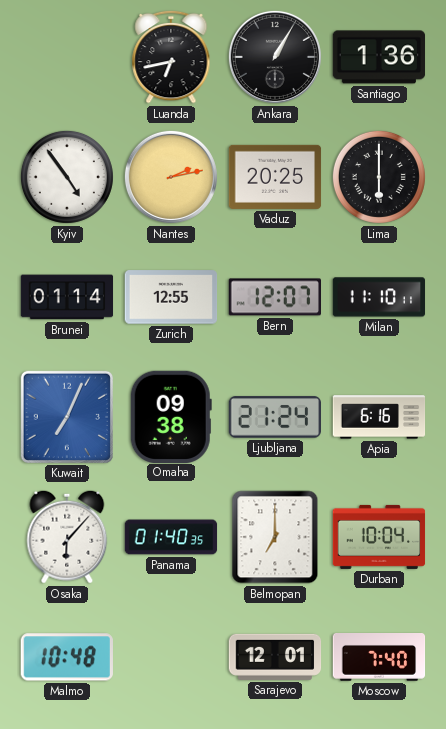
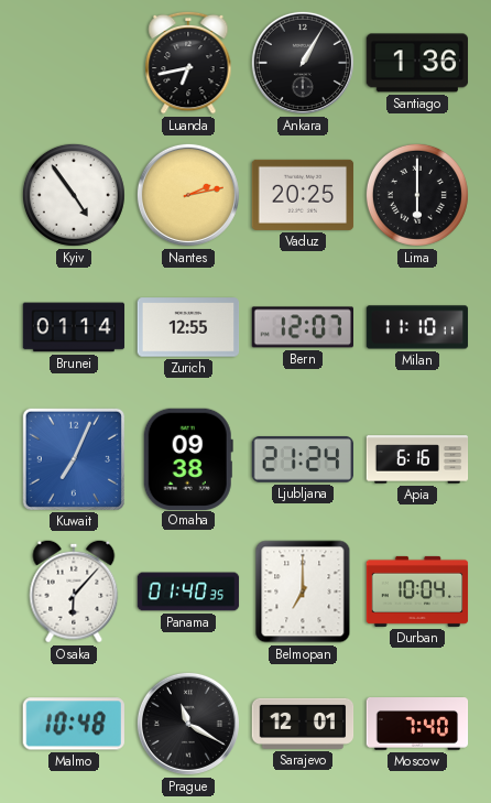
Prague: none -> 11:20 (188, 724)
